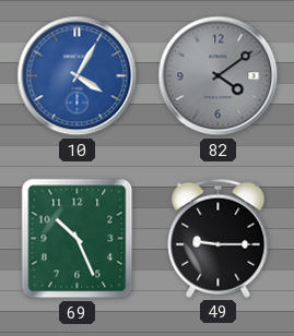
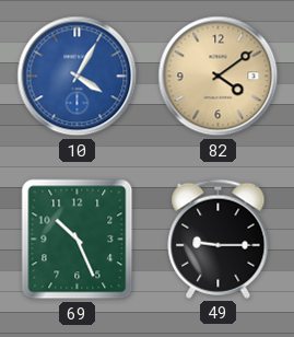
82 dial: grey -> champagne (219, 77)
